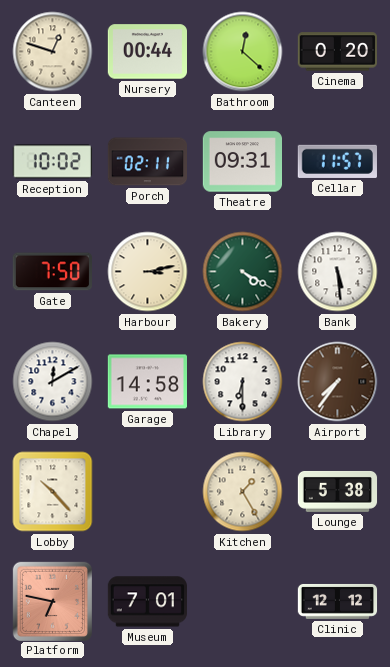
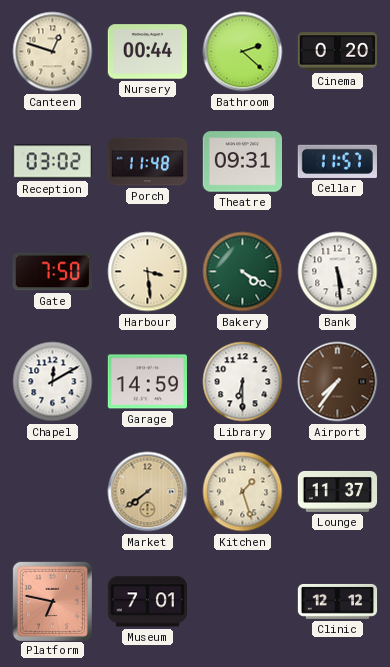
Bathroom: 12:22 -> 2:22 (243, 52)
Reception: 10:02 -> 03:02 (52, 162)
Porch: 02:11 -> 11:48 (147, 162)
Harbour: 3:13 -> 3:29 (148, 272)
Garage: 14:58 -> 14:59 (147, 382)
Lobby: 10:23 -> none (53, 492)
Market: none -> 7:39 (148, 492)
Kitchen: 1:25 -> 1:27 (243, 492)
Lounge: 5:38 -> 11:37 (338, 492)
